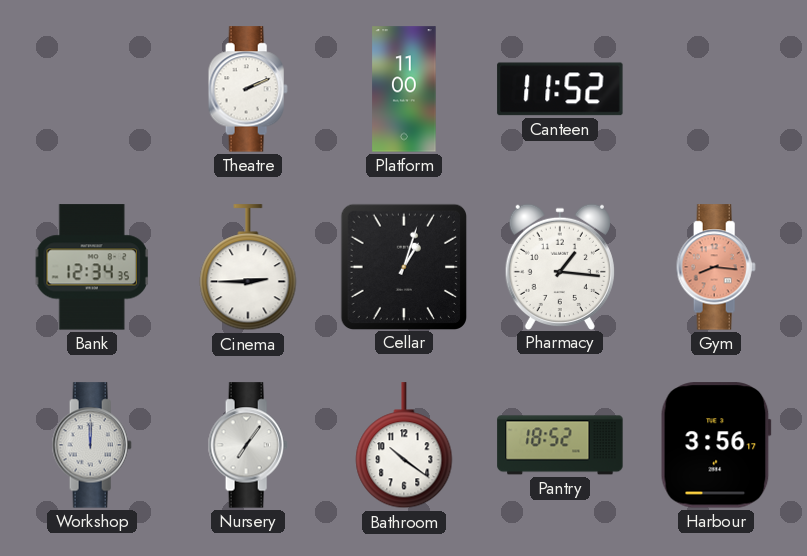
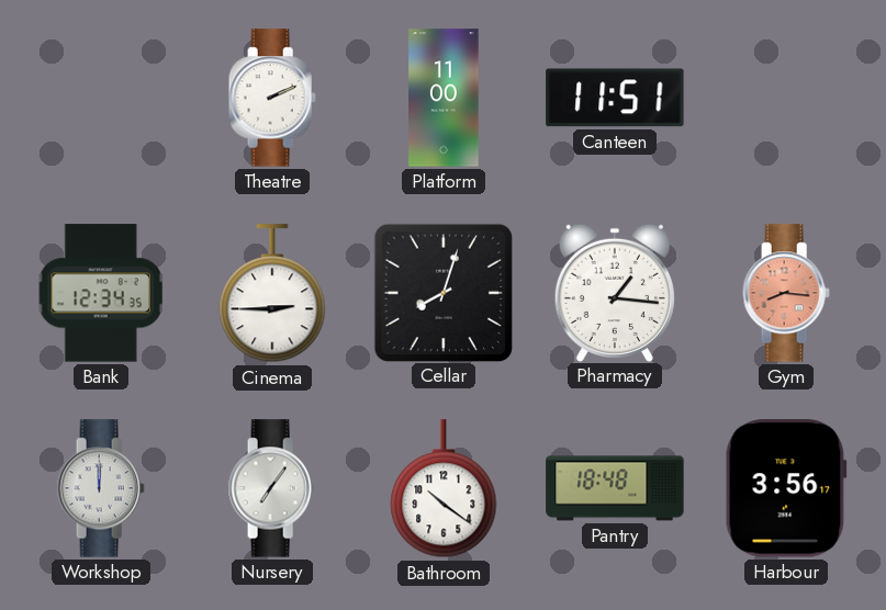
Canteen: 11:52 -> 11:51 (615, 98)
Cellar: 1:03 -> 8:03 (442, 292)
Pantry: 18:52 -> 18:48 (615, 488)
